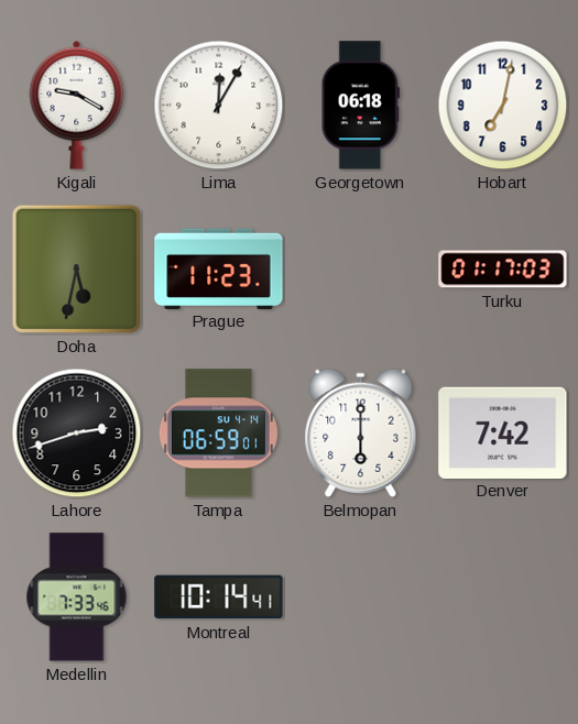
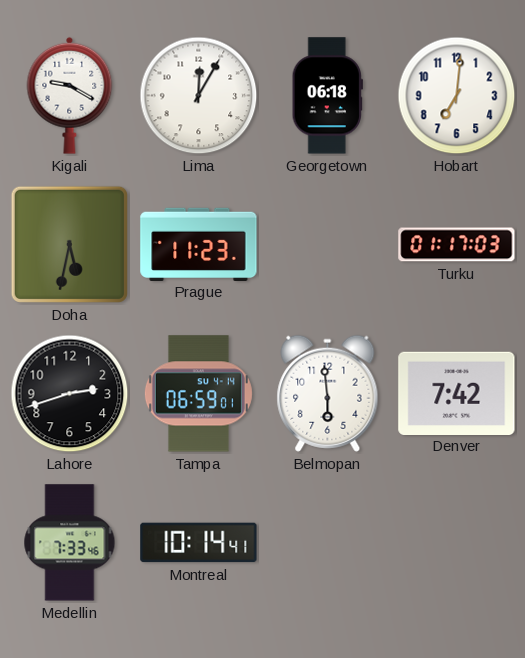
Hobart: 7:02 -> 7:01 (457, 96)
Belmopan: 6:00 -> 5:59 (328, 393)
